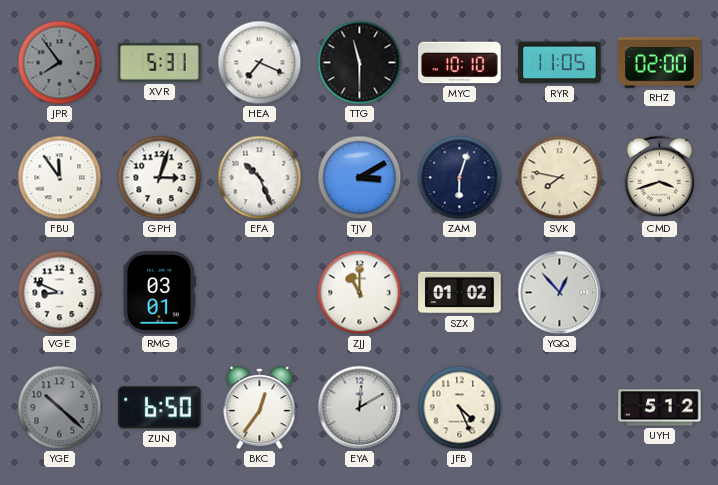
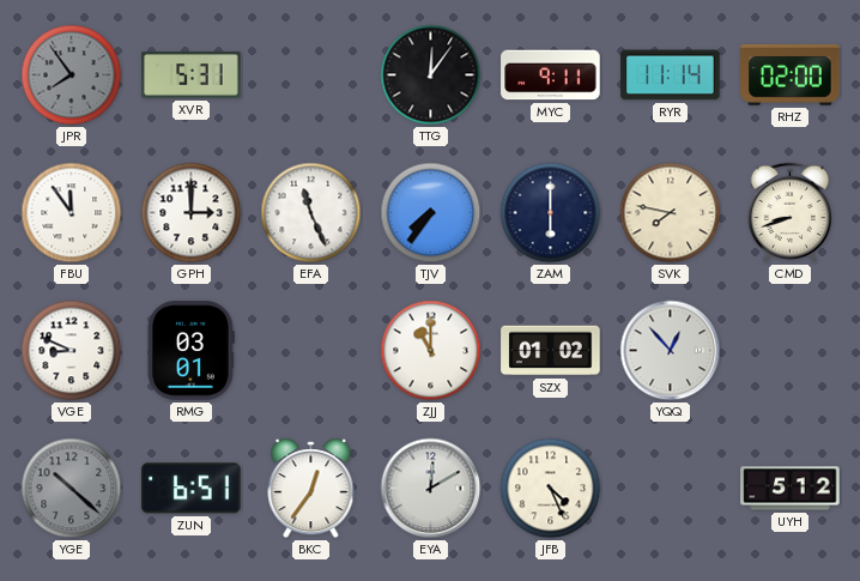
HEA: 7:19 -> none (260, 63)
TTG: 11:30 -> 12:06 (431, 75)
MYC: 10:10 -> 9:11 (551, 75)
RYR: 11:05 -> 11:14 (671, 75)
GPH: 3:03 -> 3:00 (192, 213)
EFA: 10:26 -> 11:26 (311, 213)
TJV: 3:10 -> 7:36 (431, 213)
ZAM: 6:03 -> 6:00 (551, 213)
CMD: 3:42 -> 8:42 (789, 212)
ZUN: 6:50 -> 6:51 (192, 489)
